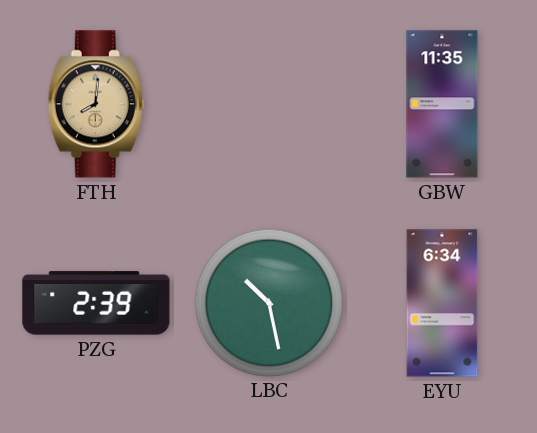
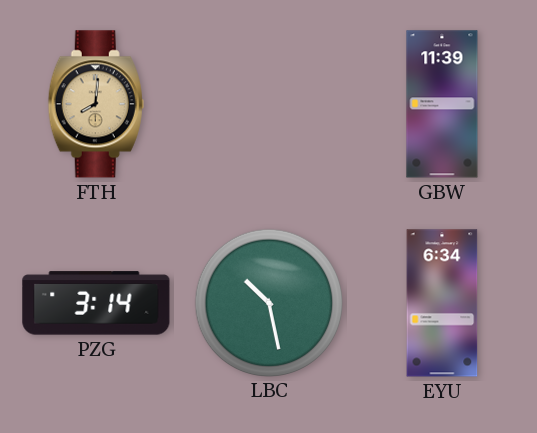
GBW: 11:35 -> 11:39 (442, 104)
PZG: 2:39 -> 3:14 (96, 303)
